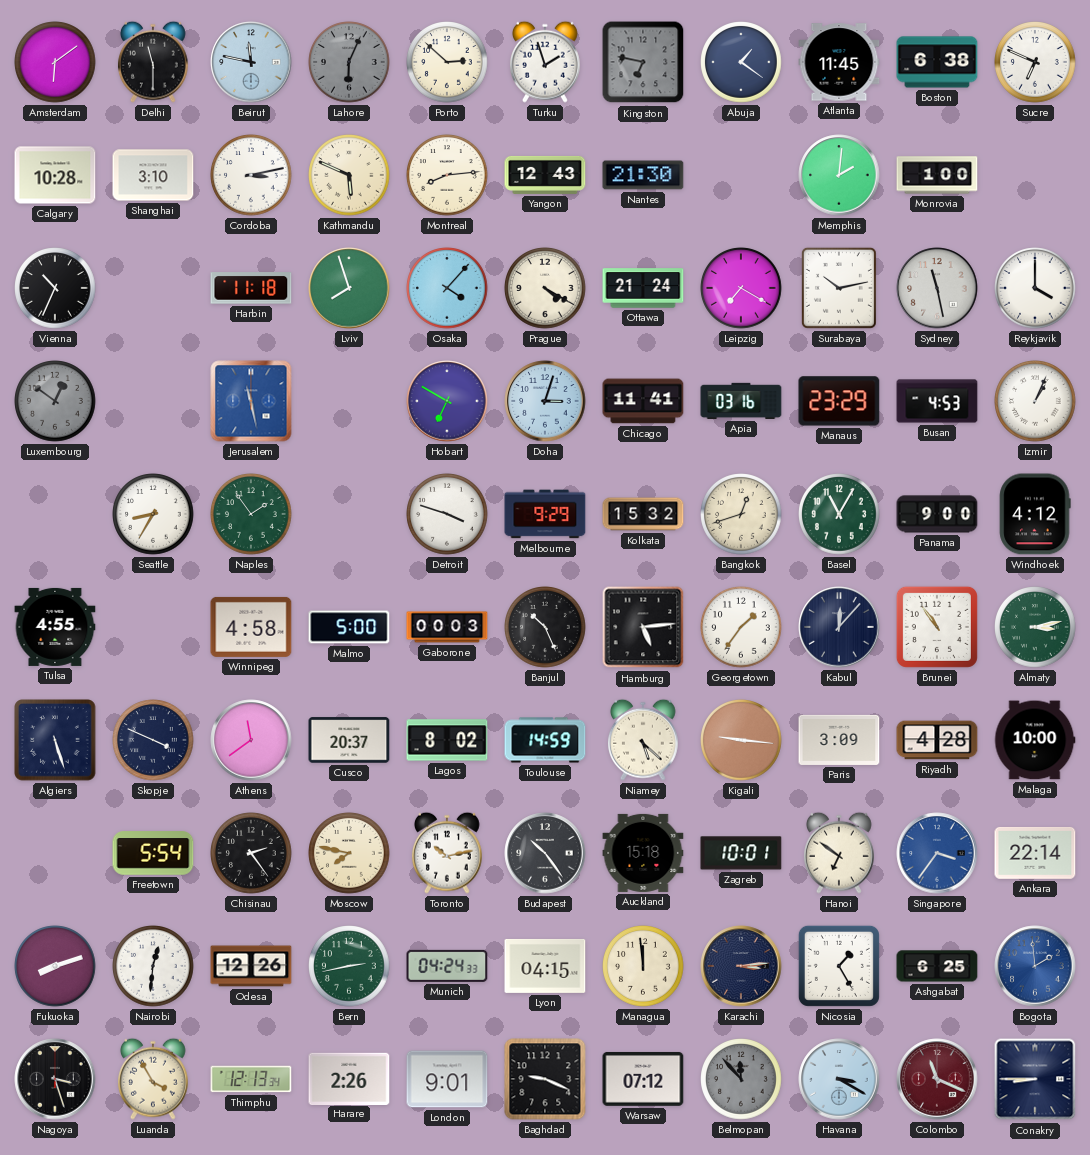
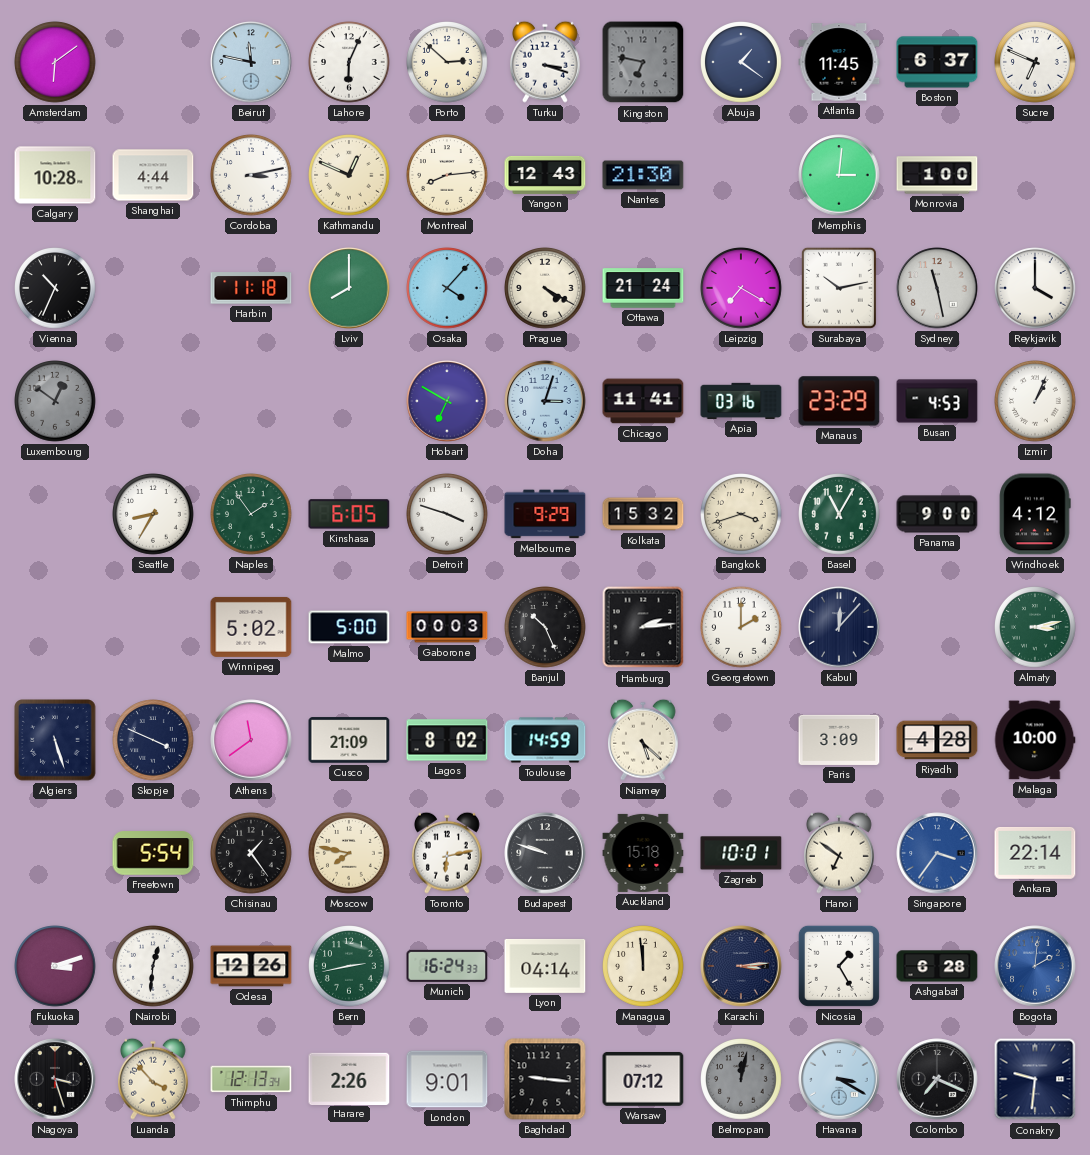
Delhi: 11:30 -> none (153, 62)
Lahore dial: grey -> white (349, 62)
Turku: 1:57 -> 3:18 (545, 62)
Boston: 6:38 -> 6:37 (937, 62)
Shanghai: 3:10 -> 4:44 (153, 175)
Kathmandu: 5:49 -> 12:49 (349, 175)
Memphis: 2:01 -> 3:01 (839, 175)
Lviv: 7:57 -> 8:00 (349, 288)
Jerusalem: 11:28 -> none (251, 401)
Kinshasa: none -> 6:05 (349, 514)
Bangkok: 12:42 -> 3:42 (741, 514)
Tulsa: 4:55 -> none (55, 627)
Winnipeg: 4:58 -> 5:02 (251, 627)
Hamburg: 5:14 -> 2:14 (643, 627)
Georgetown: 1:36 -> 2:00 (741, 627)
Brunei: 10:54 -> none (937, 627)
Cusco: 20:37 -> 21:09 (349, 740)
Kigali: 9:16 -> none (741, 740)
Chisinau: 2:24 -> 1:24 (251, 853)
Toronto: 10:13 -> 6:13 (447, 853)
Budapest: 10:24 -> 9:48 (545, 853)
Fukuoka: 8:12 -> 3:12 (55, 966)
Munich: 04:24 -> 16:24 (447, 966)
Lyon: 04:15 -> 04:14 (545, 966)
Ashgabat: 6:25 -> 6:28 (937, 966)
Bogota: 1:59 -> 2:01 (1035, 966)
Luanda: 3:55 -> 3:53 (153, 1079)
Baghdad: 9:19 -> 9:16 (545, 1079)
Belmopan: 11:53 -> 12:02 (741, 1079)
Colombo: 11:19 -> 7:19 (937, 1079)
Colombo dial: burgundy -> black (937, 1079)
Conakry: 8:45 -> 9:31 (1035, 1079)
